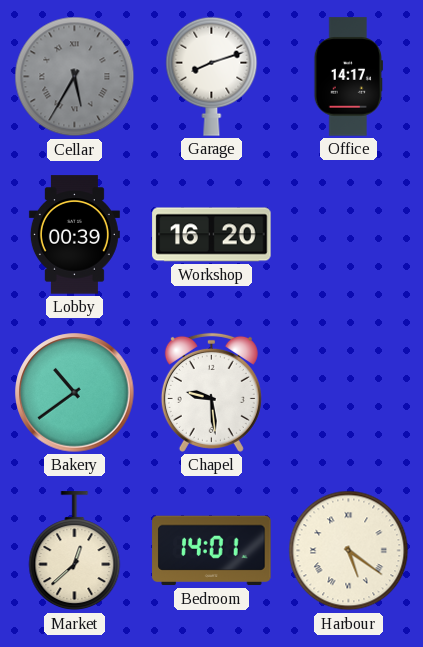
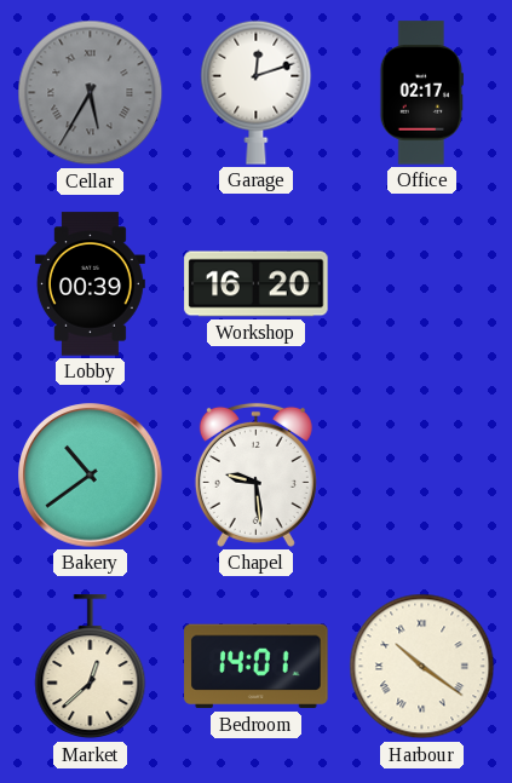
Garage: 8:12 -> 12:12 (257, 92)
Office: 14:17 -> 02:17 (421, 93)
Harbour: 5:21 -> 10:21 (422, 667)
